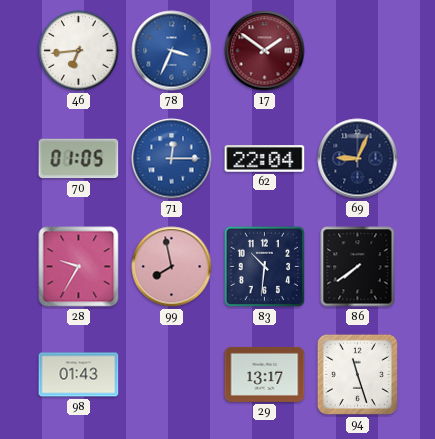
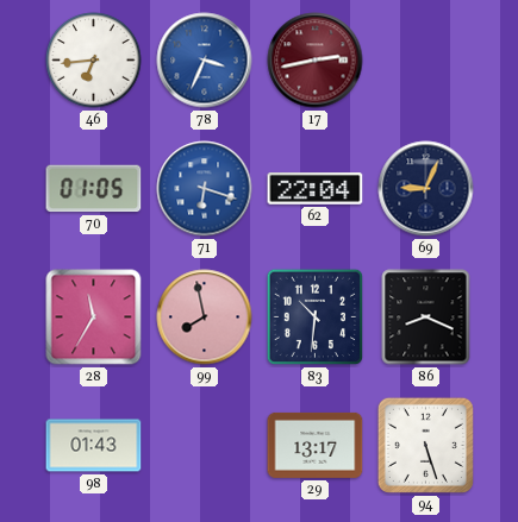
17: 1:51 -> 2:43 (316, 61)
71: 12:15 -> 6:18 (205, 189)
28: 9:35 -> 11:35 (94, 317)
86: 7:39 -> 8:19 (426, 317)
94: 11:27 -> 5:27 (425, 445)
